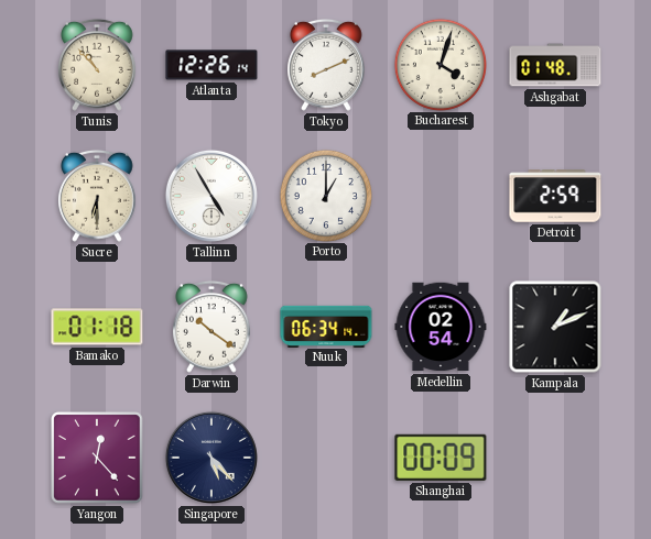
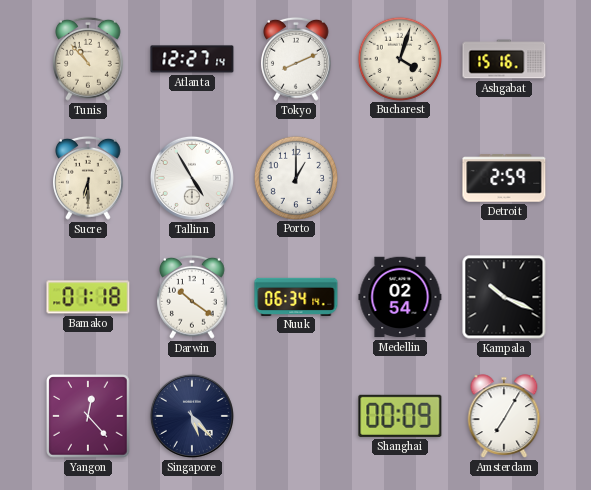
Atlanta: 12:26 -> 12:27 (192, 59)
Ashgabat: 01:48 -> 15:16 (504, 59)
Kampala: 1:11 -> 10:19 (504, 297)
Amsterdam: none -> 7:05 (504, 416)
